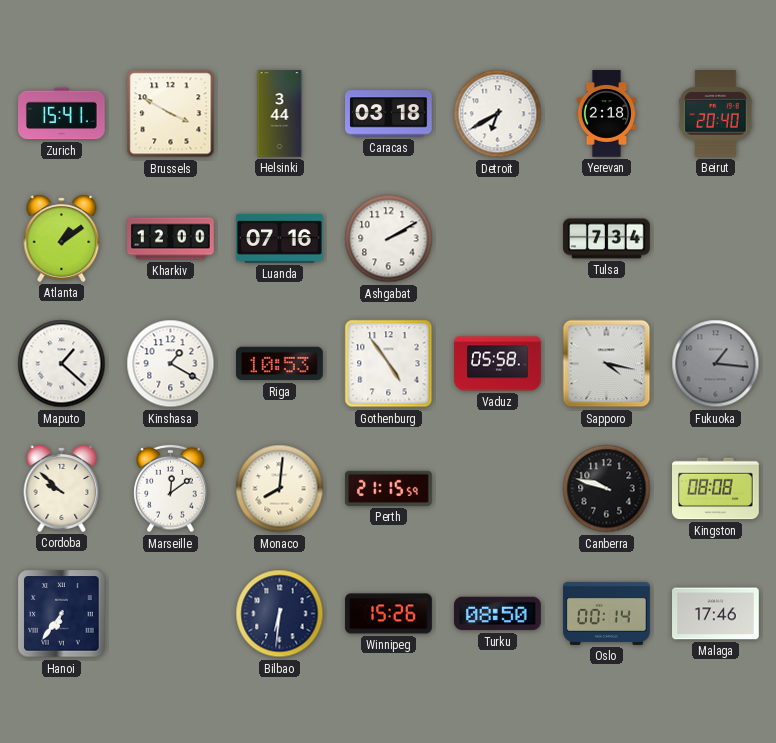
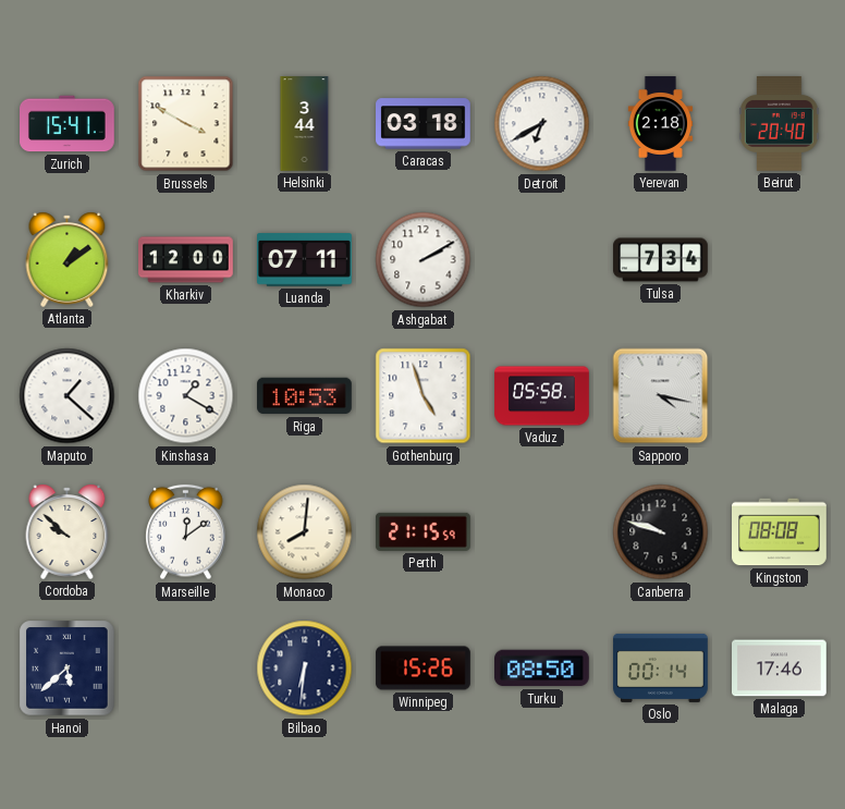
Luanda: 07:16 -> 07:11 (305, 260)
Gothenburg: 4:54 -> 4:57 (424, 396)
Fukuoka: 1:16 -> none (716, 364)
Hanoi: 6:36 -> 5:38 (68, 669)
